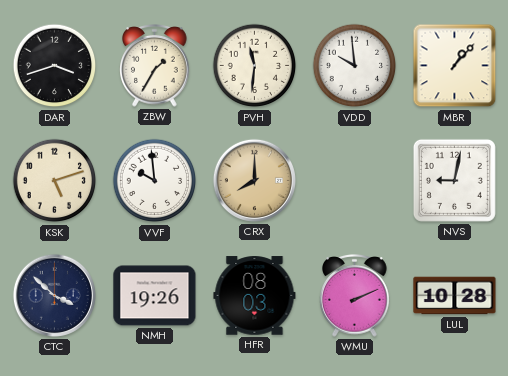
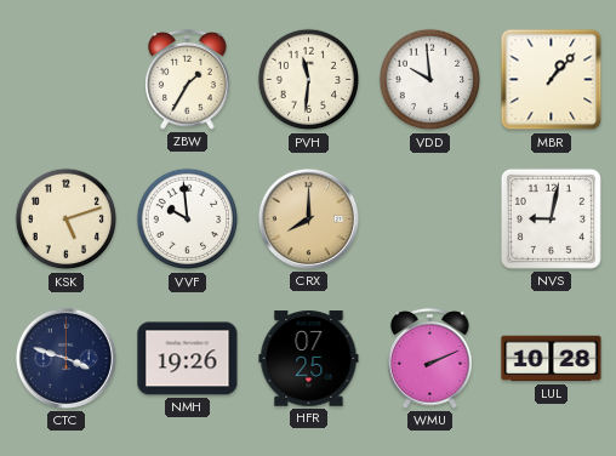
DAR: 3:42 -> none (55, 66)
CTC: 3:52 -> 3:48 (65, 358)
HFR: 08:03 -> 07:25 (309, 359)
